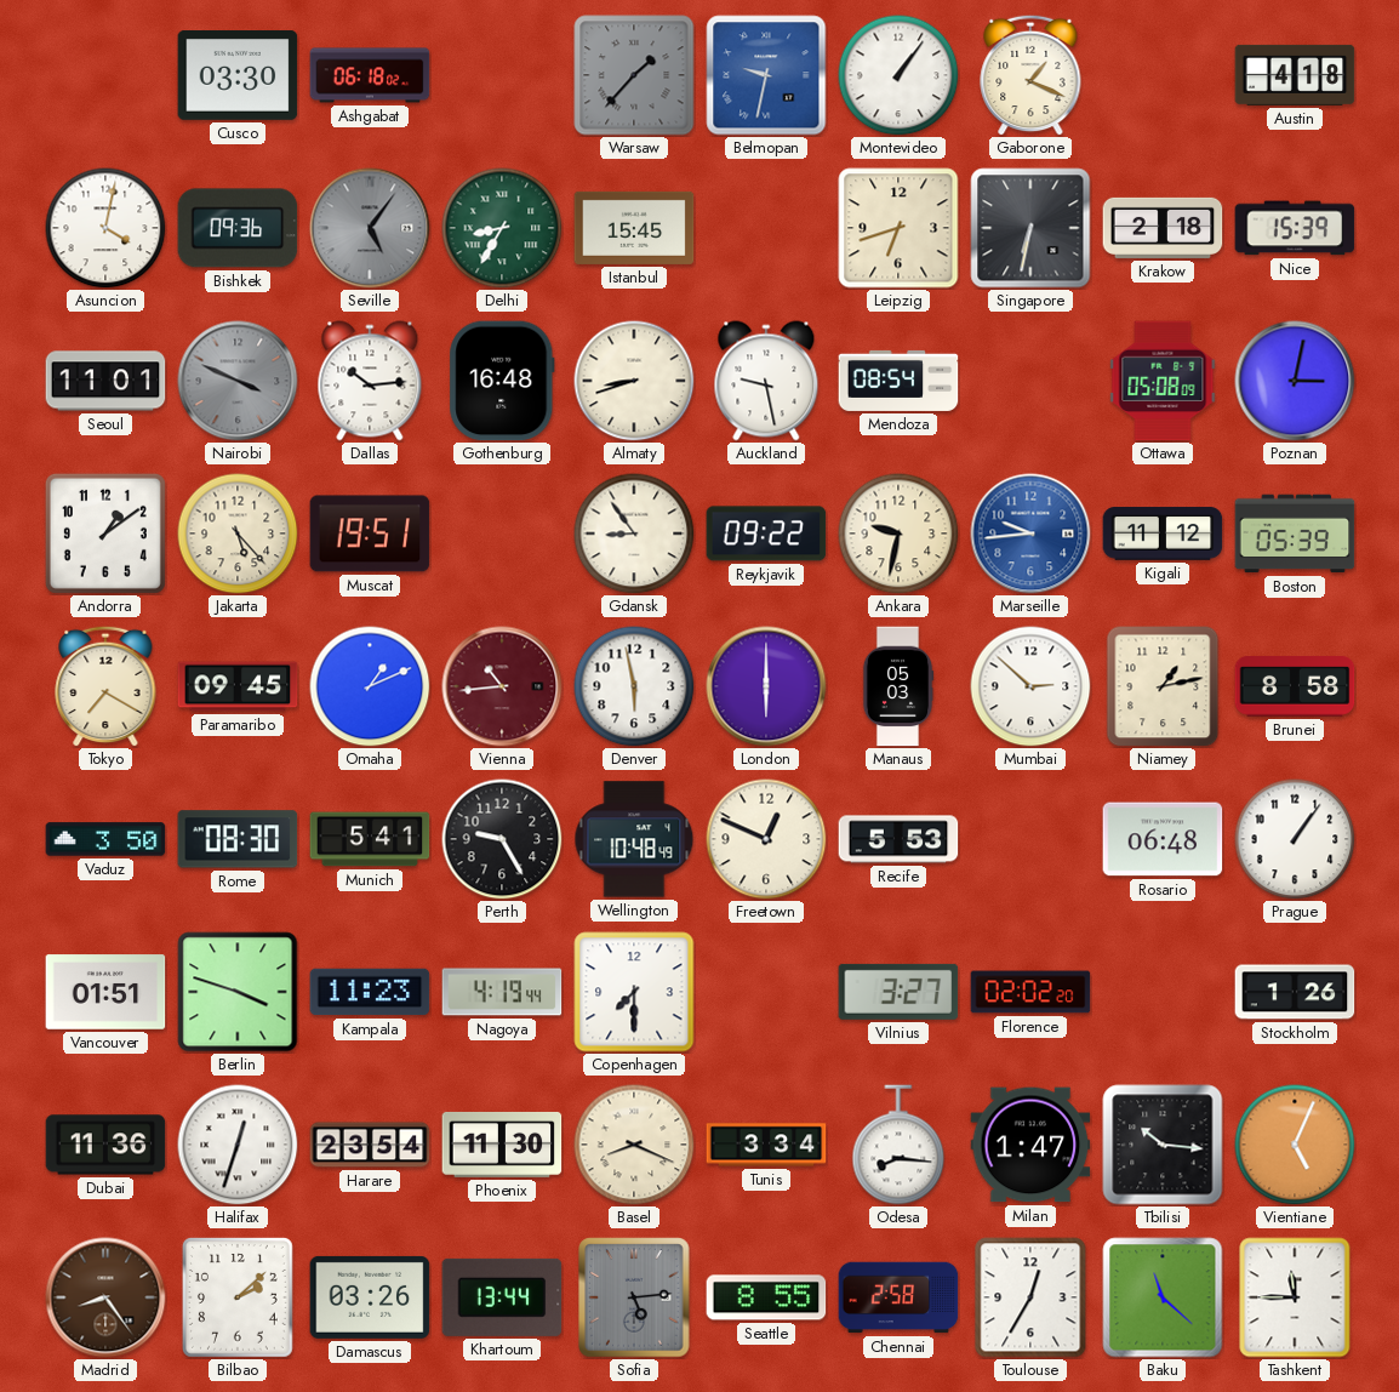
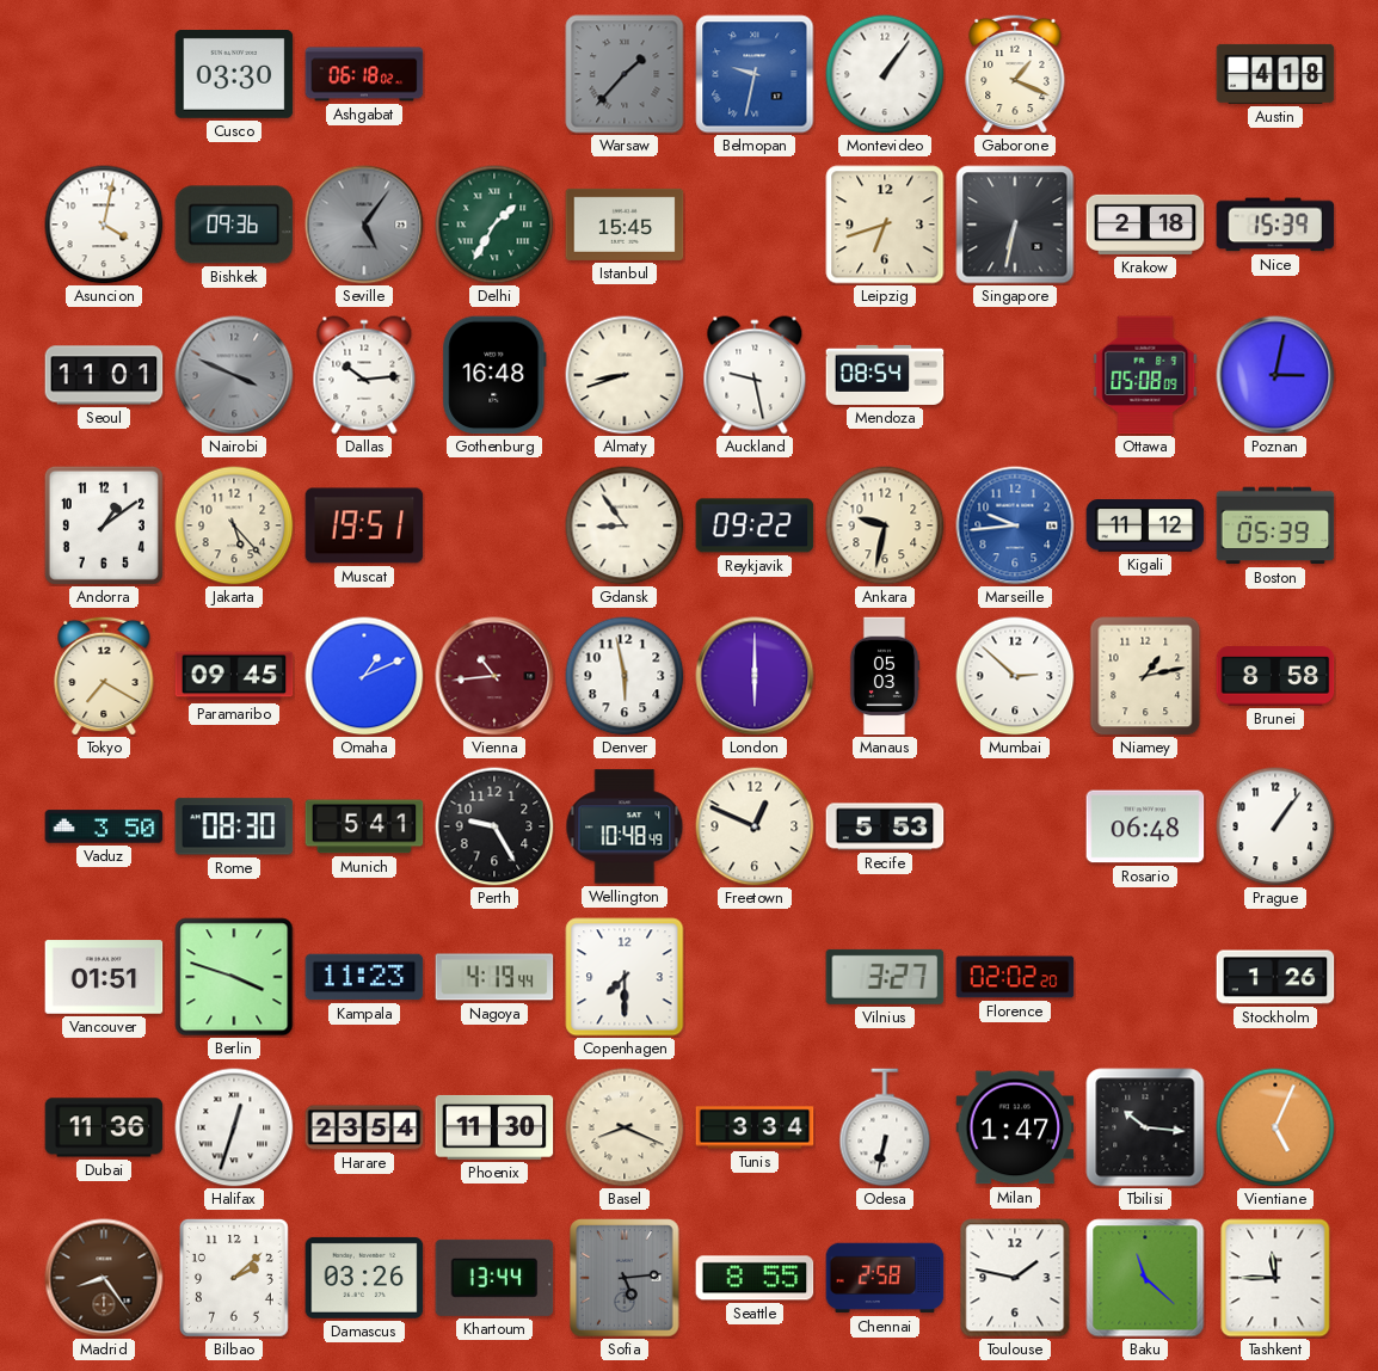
Delhi: 8:35 -> 1:35 (494, 225)
Odesa: 8:16 -> 6:32 (885, 1127)
Toulouse: 12:35 -> 1:47 (1015, 1278)
